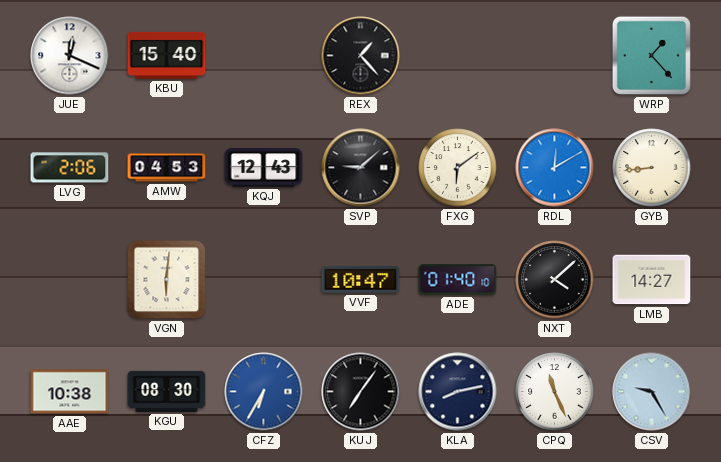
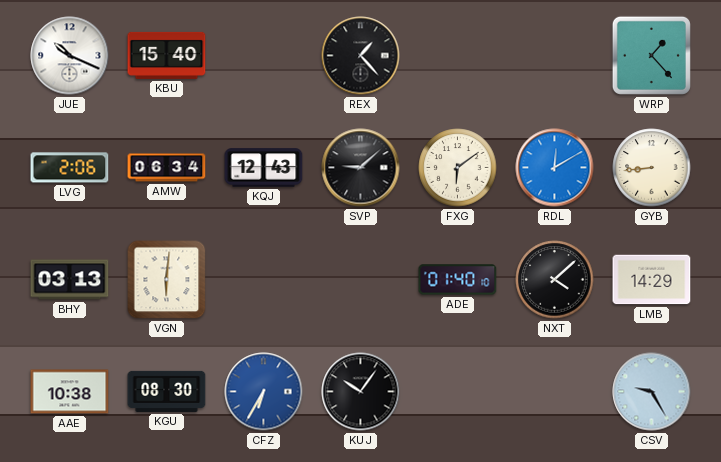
JUE: 12:19 -> 10:19 (70, 56)
AMW: 04:53 -> 06:34 (167, 168)
BHY: none -> 03:13 (70, 280)
VVF: 10:47 -> none (361, 279)
LMB: 14:27 -> 14:29 (652, 280)
KUJ: 7:06 -> 10:06 (361, 392)
KLA: 8:13 -> none (458, 392)
CPQ: 11:26 -> none (555, 392)
